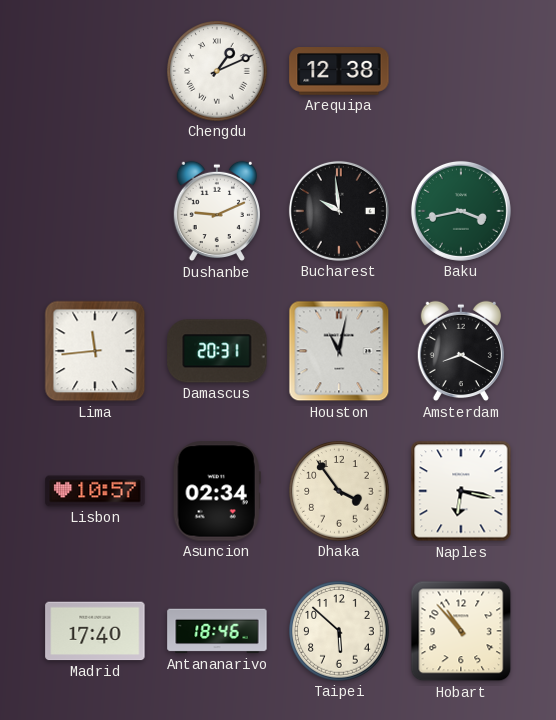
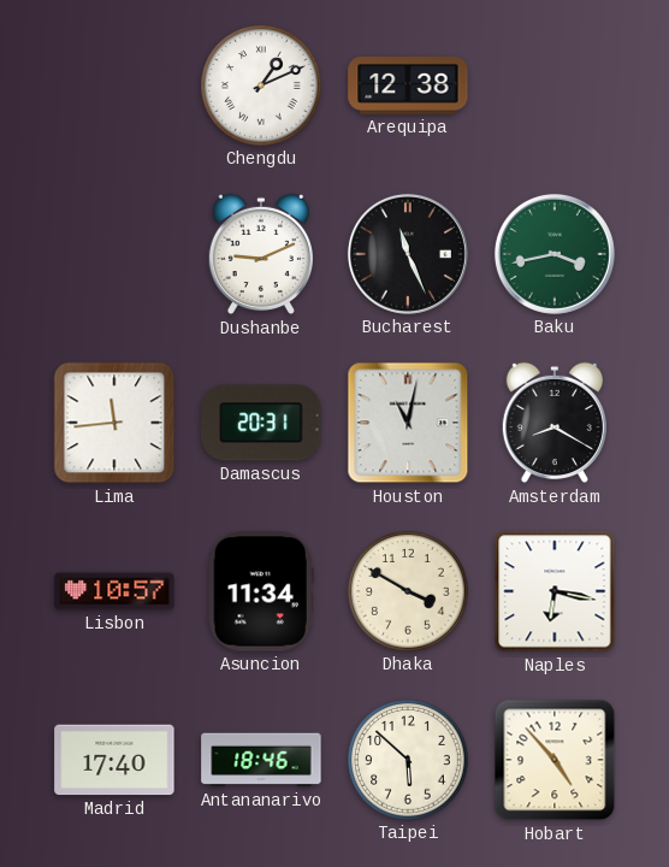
Bucharest: 9:59 -> 11:26 (408, 254)
Asuncion: 02:34 -> 11:34 (261, 591)
Dhaka: 3:54 -> 3:50 (408, 591)
Hobart: 10:53 -> 4:53 (555, 760)
